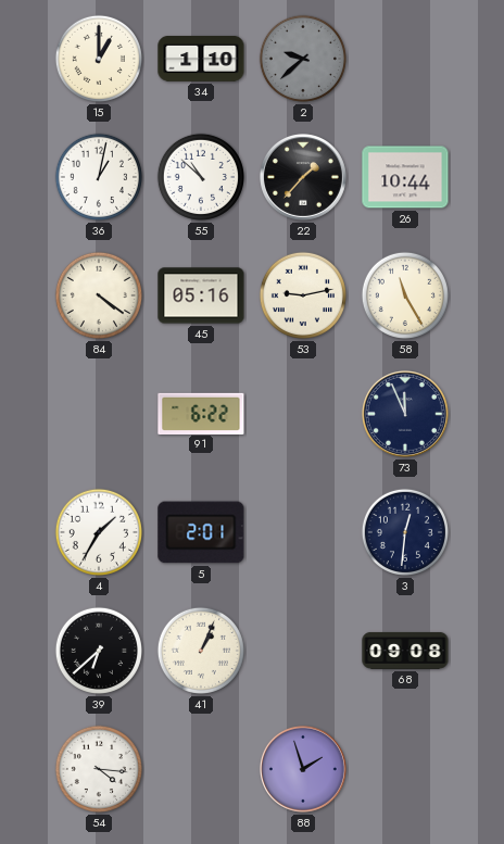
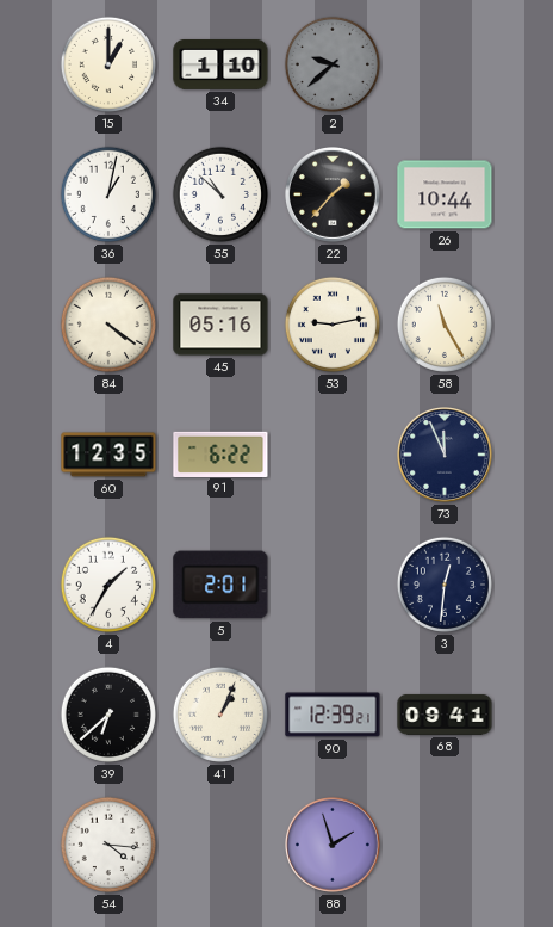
60: none -> 12:35 (108, 455)
90: none -> 12:39 (333, 715)
68: 09:08 -> 09:41 (445, 715)
